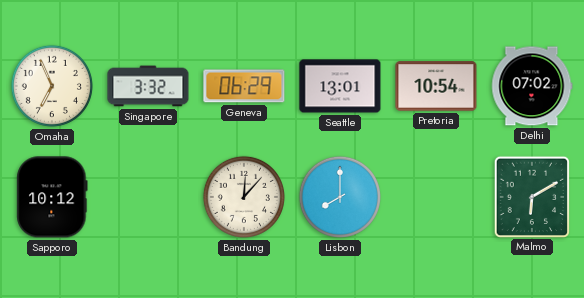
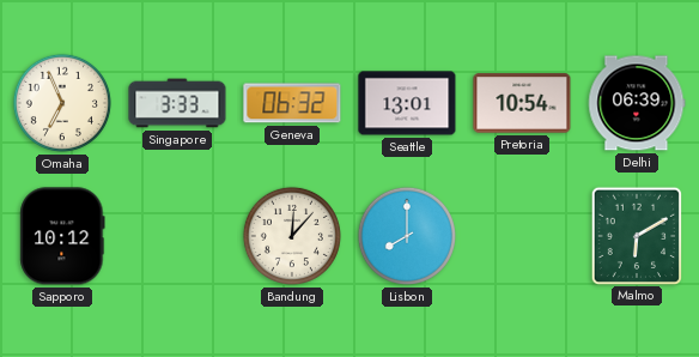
Singapore: 3:32 -> 3:33 (177, 103)
Geneva: 06:29 -> 06:32 (292, 103)
Delhi: 07:02 -> 06:39 (637, 103)
